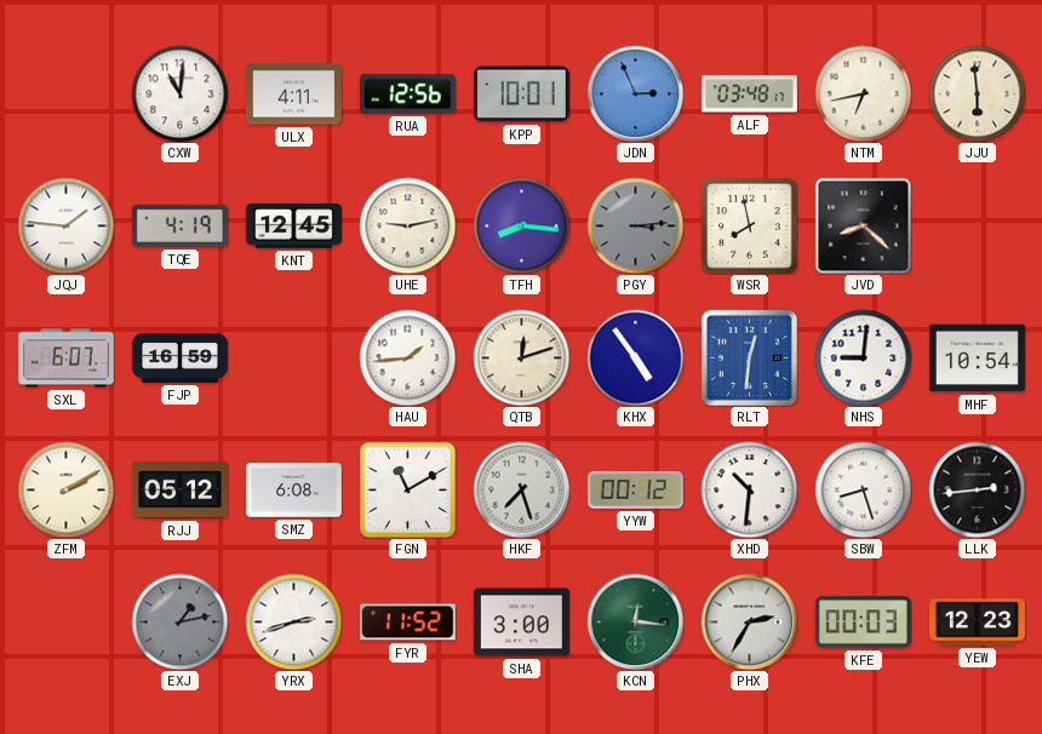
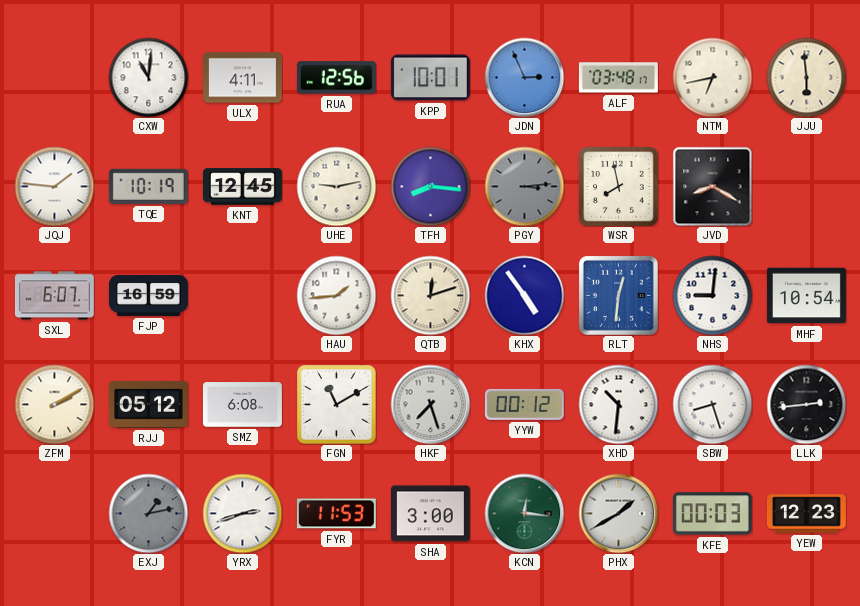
TQE: 4:19 -> 10:19 (148, 186)
JVD: 8:22 -> 8:20 (712, 186)
FYR: 11:52 -> 11:53 (336, 514)
PHX: 2:35 -> 1:40 (618, 513)
